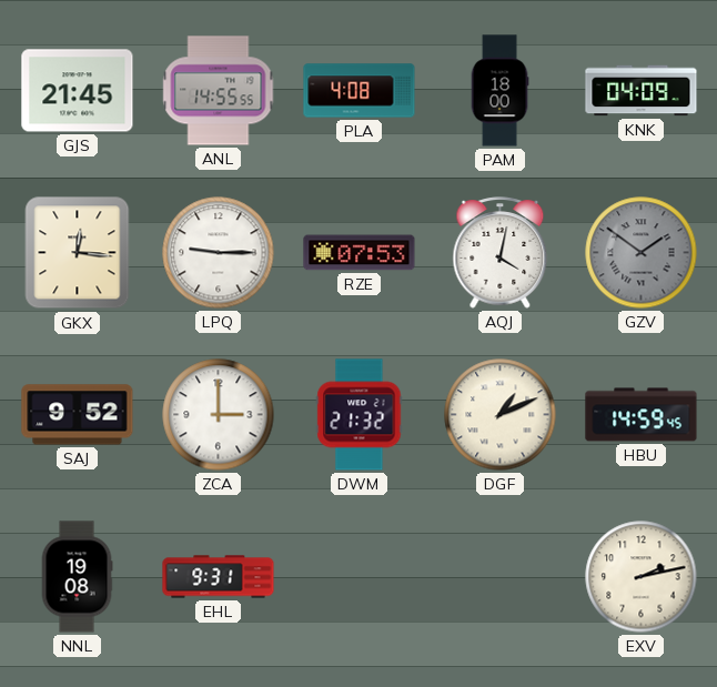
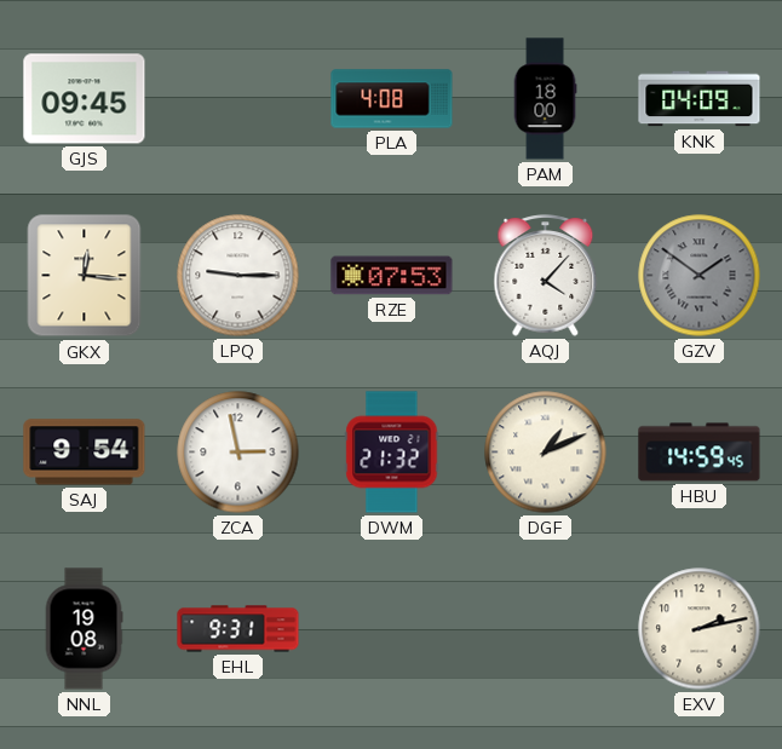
GJS: 21:45 -> 09:45 (85, 99)
ANL: 14:55 -> none (219, 91)
AQJ: 4:02 -> 4:07 (546, 276)
SAJ: 9:52 -> 9:54 (85, 453)
ZCA: 3:00 -> 2:58 (238, 453)
